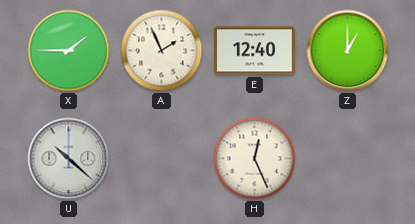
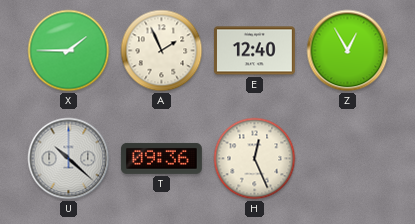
Z: 1:00 -> 12:55 (348, 51)
T: none -> 09:36 (161, 158)
